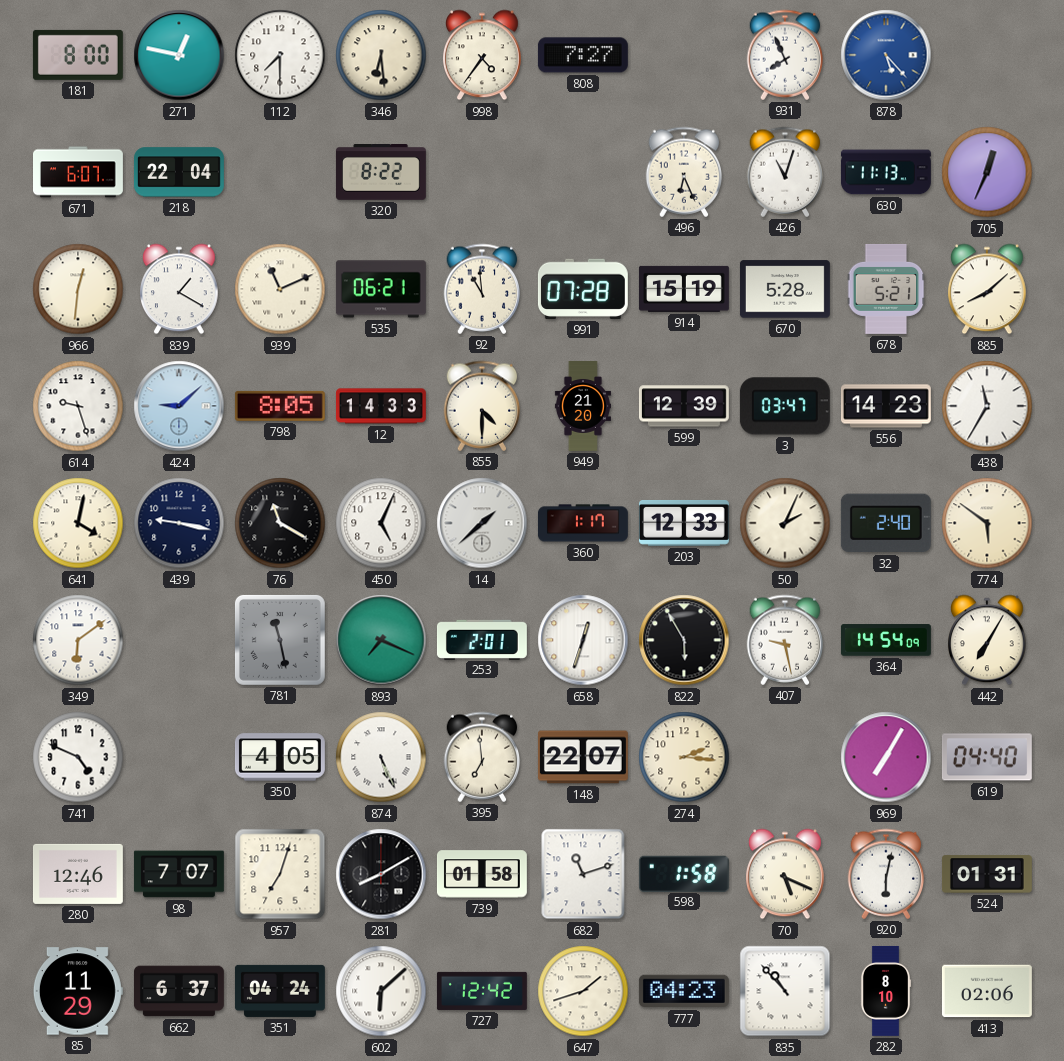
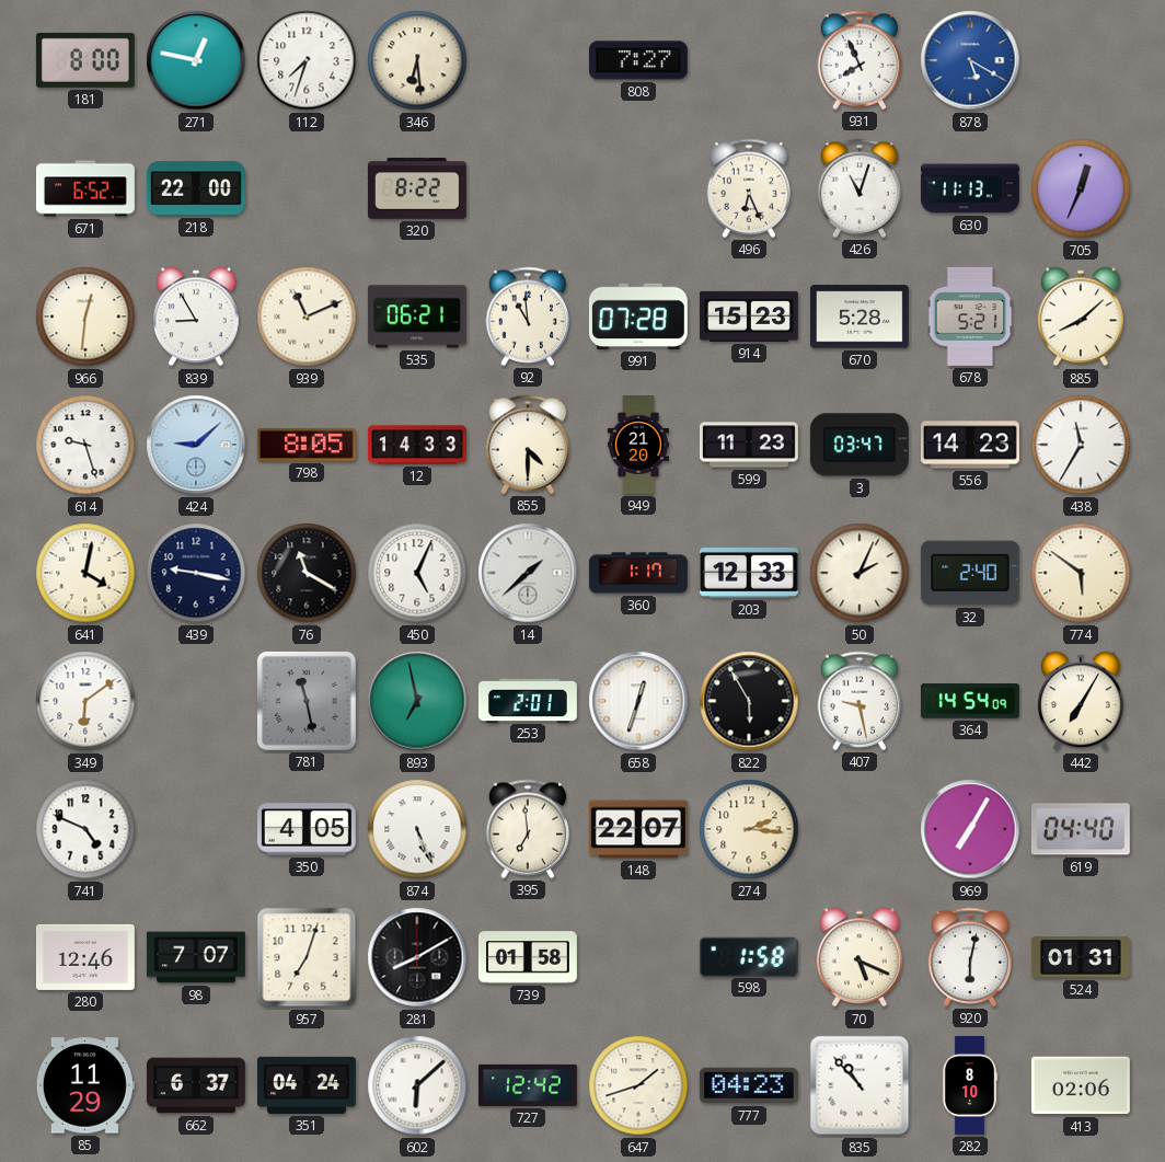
112: 7:30 -> 7:33 (307, 60)
998: 4:36 -> none (483, 55)
878: 5:23 -> 5:20 (970, 60)
671: 6:07 -> 6:52 (86, 188)
218: 22:04 -> 22:00 (196, 188)
839: 1:20 -> 8:55 (197, 317)
914: 15:19 -> 15:23 (749, 317)
599: 12:39 -> 11:23 (749, 445)
893: 7:19 -> 6:58 (417, 701)
682: 11:12 -> none (583, 874)
